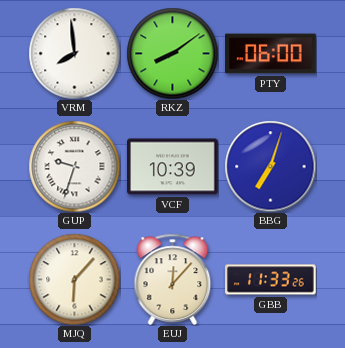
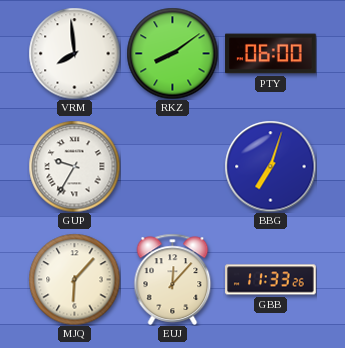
GUP: 9:33 -> 9:35 (74, 166)
VCF: 10:39 -> none (173, 167)
